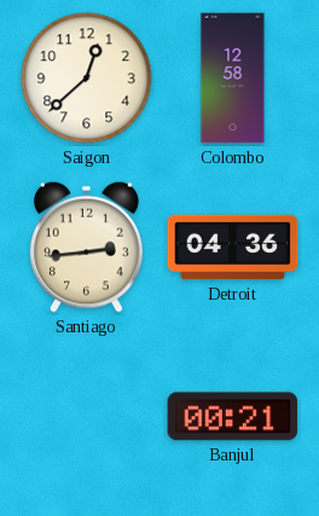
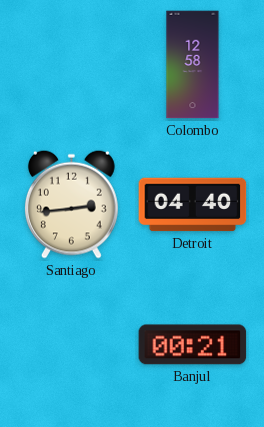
Saigon: 12:38 -> none (87, 79)
Detroit: 04:36 -> 04:40 (193, 205)
